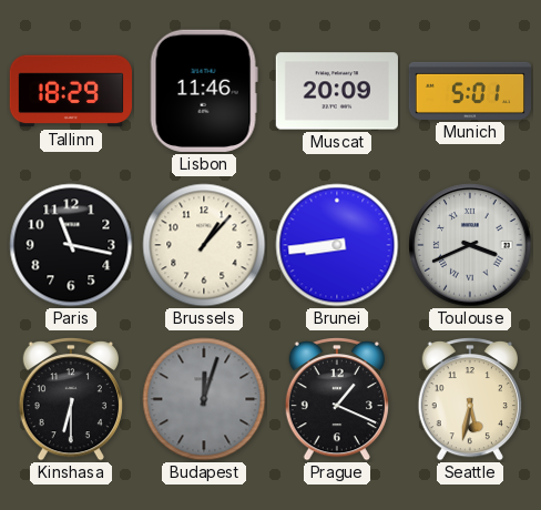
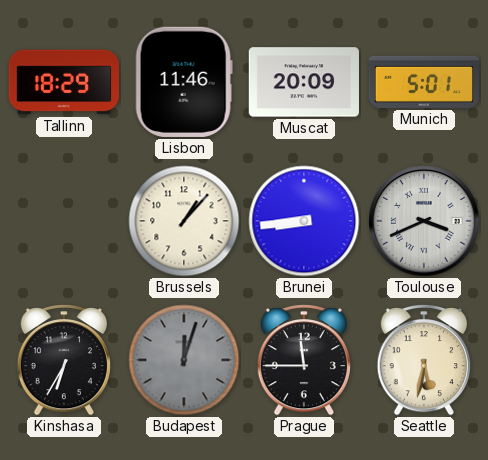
Paris: 11:17 -> none (71, 245)
Kinshasa: 6:30 -> 6:35 (64, 361)
Prague: 1:19 -> 11:45 (304, 361)
